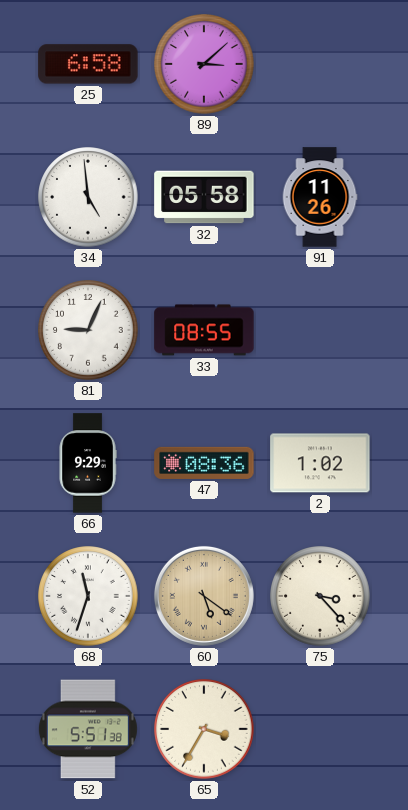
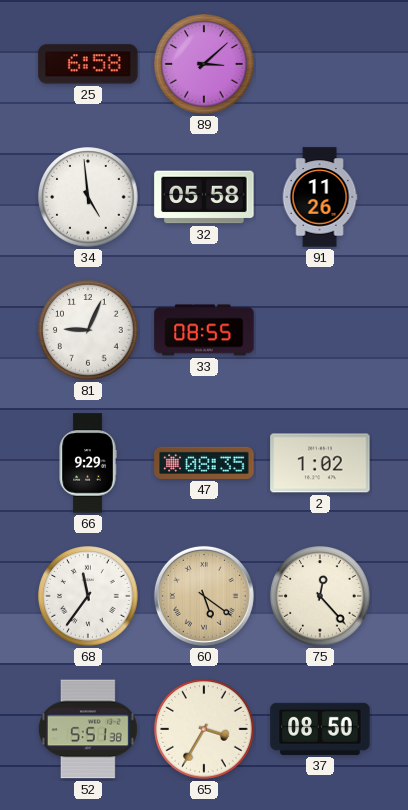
47: 08:36 -> 08:35 (204, 463)
68: 11:33 -> 11:36 (88, 596)
75: 3:23 -> 12:23 (320, 596)
37: none -> 08:50 (320, 729)
